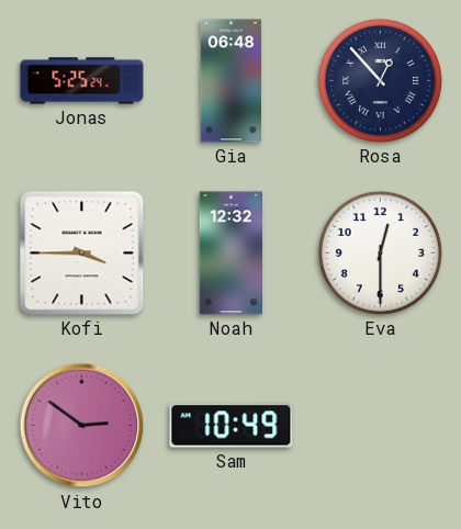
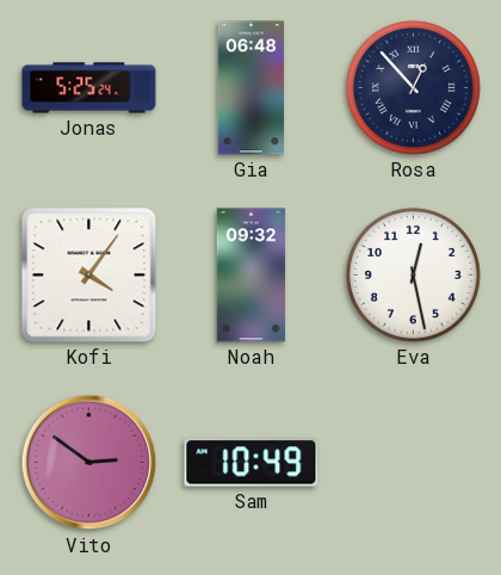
Kofi: 3:45 -> 4:06 (89, 276)
Noah: 12:32 -> 09:32 (252, 276)
Eva: 12:30 -> 12:28 (413, 274)
